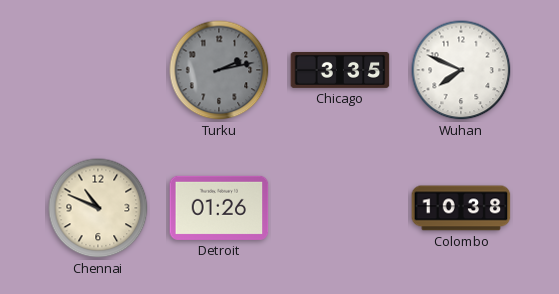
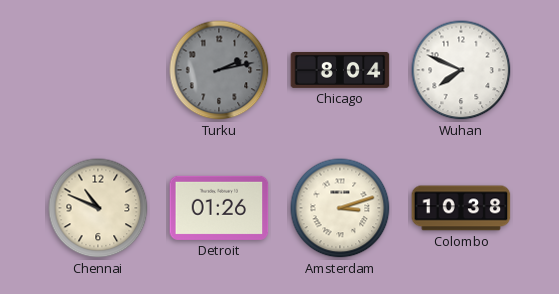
Chicago: 3:35 -> 8:04 (340, 70)
Amsterdam: none -> 3:12 (340, 208)
